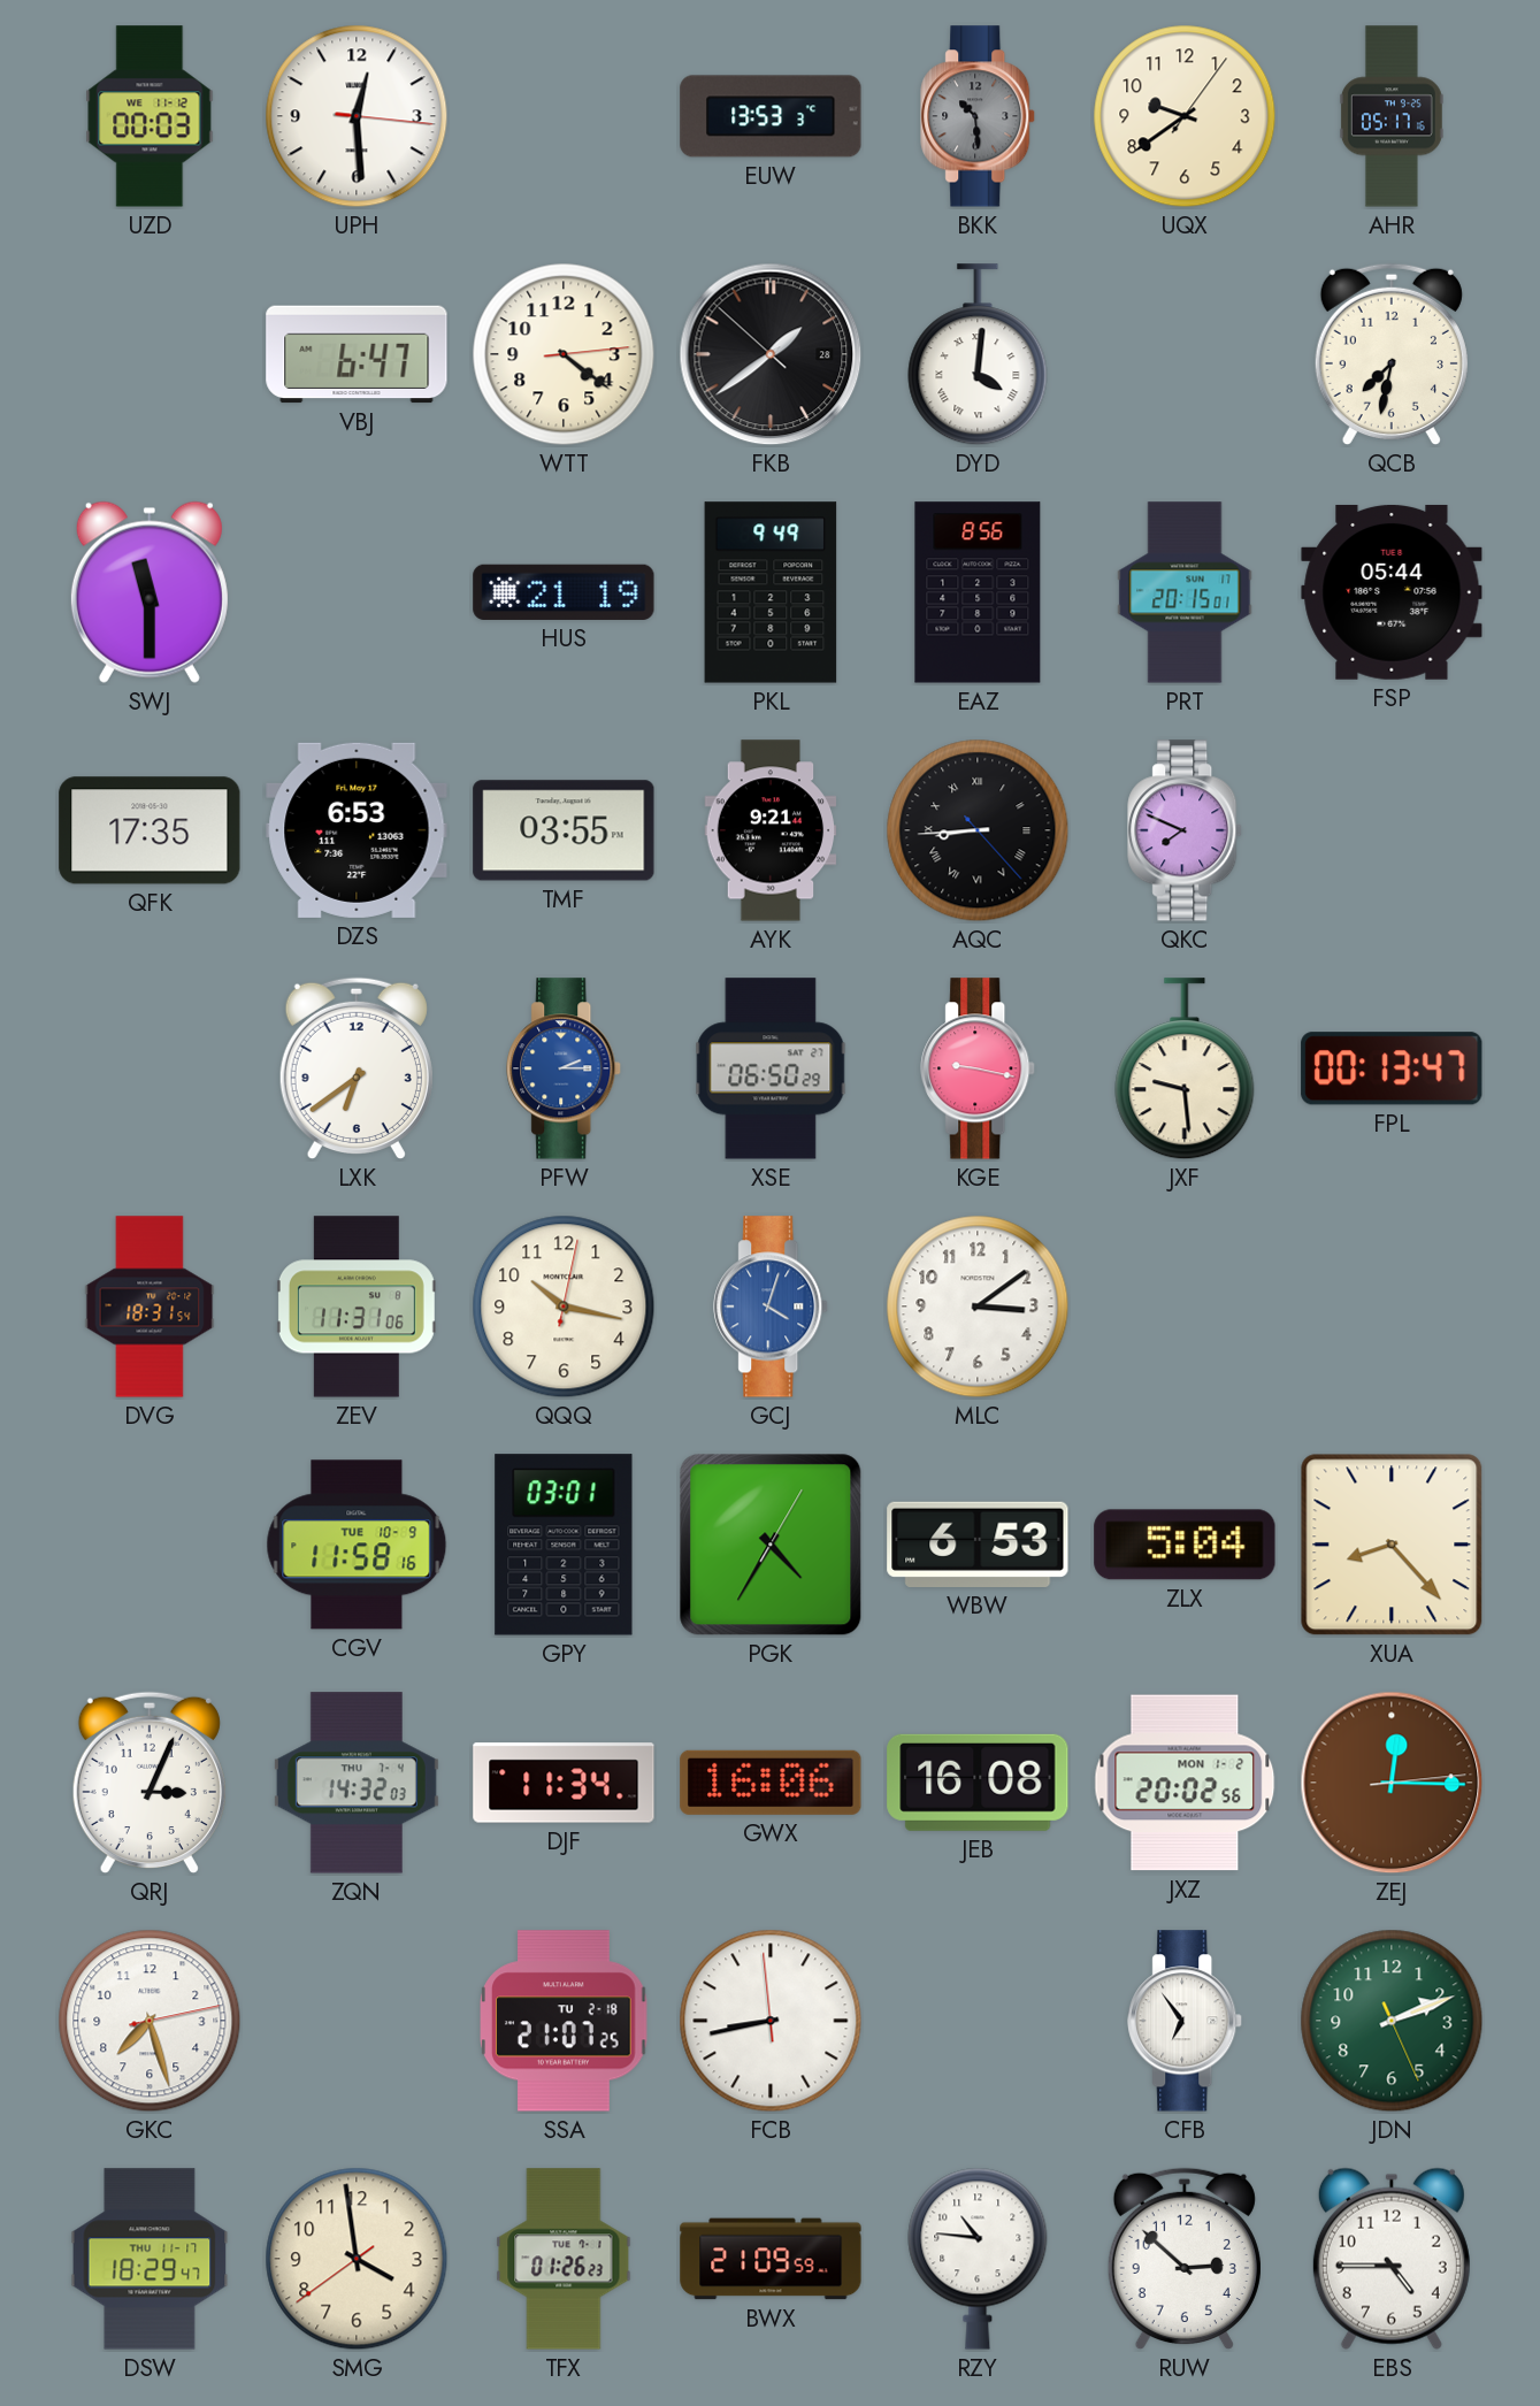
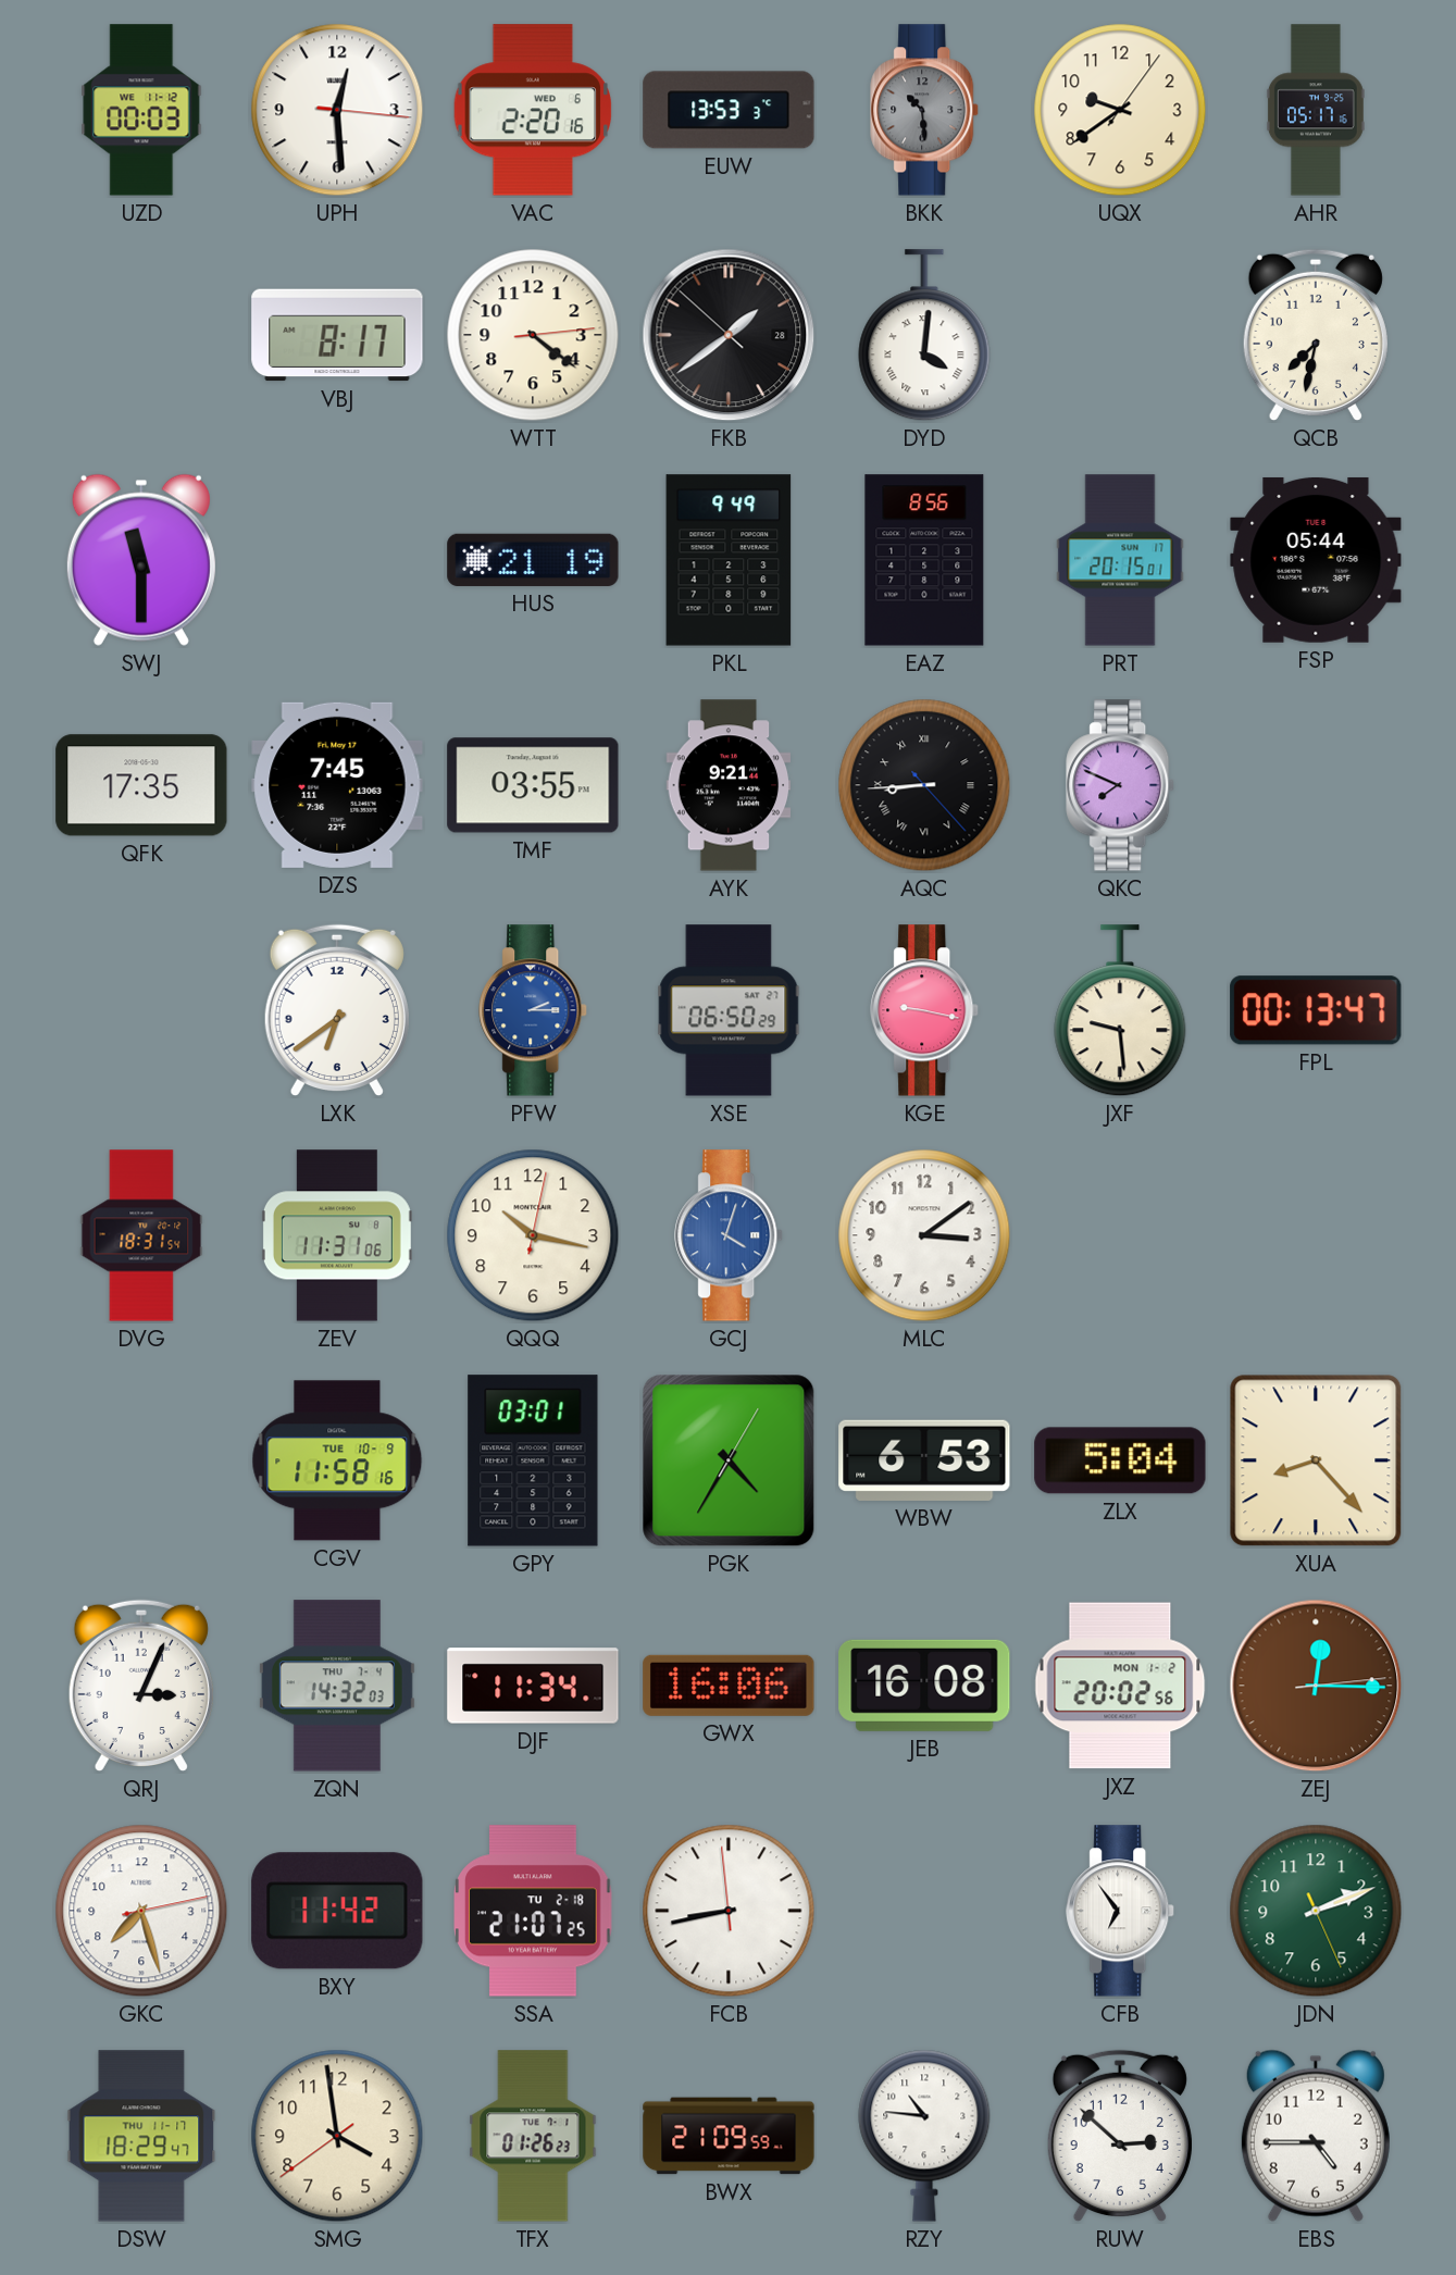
VAC: none -> 2:20 (533, 110)
VBJ: 6:47 -> 8:17 (337, 335)
DZS: 6:53 -> 7:45 (337, 785)
BXY: none -> 11:42 (337, 1911)
